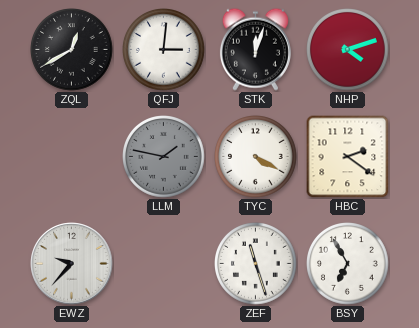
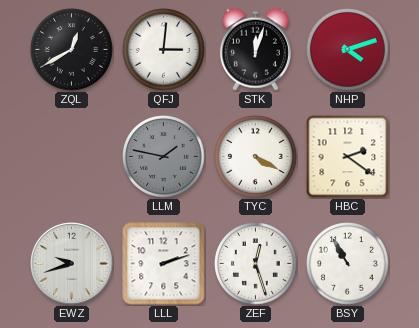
EWZ: 9:37 -> 9:42 (72, 264)
LLL: none -> 2:12 (164, 264)
ZEF: 11:27 -> 12:27 (256, 264)
BSY: 6:55 -> 10:55 (348, 264)
